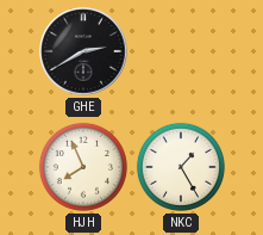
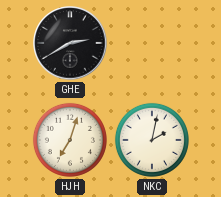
HJH: 7:56 -> 7:03 (70, 140)
NKC: 1:25 -> 2:02 (152, 140)
